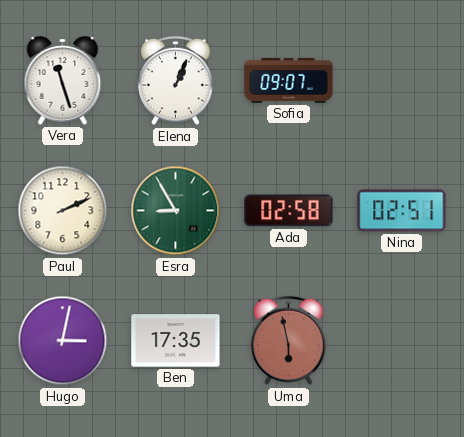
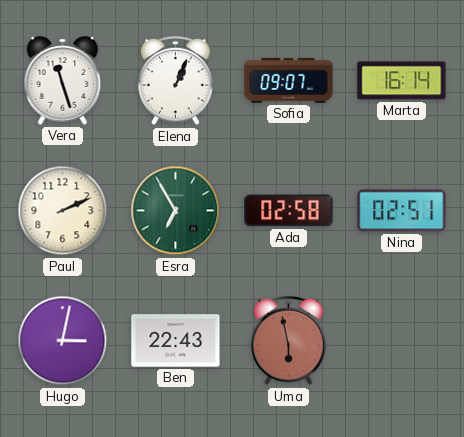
Marta: none -> 16:14 (402, 81)
Esra: 8:55 -> 6:55 (176, 211)
Ben: 17:35 -> 22:43 (176, 341)
